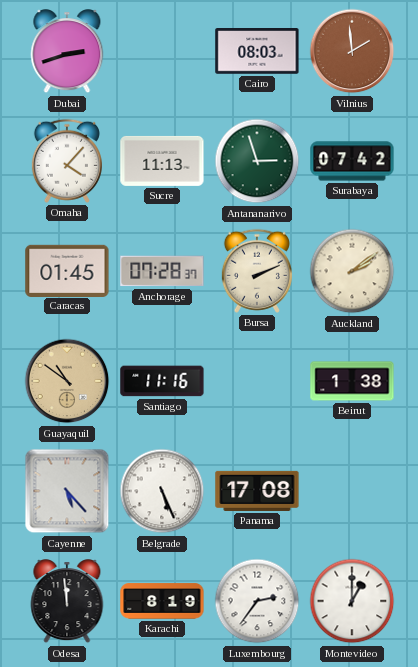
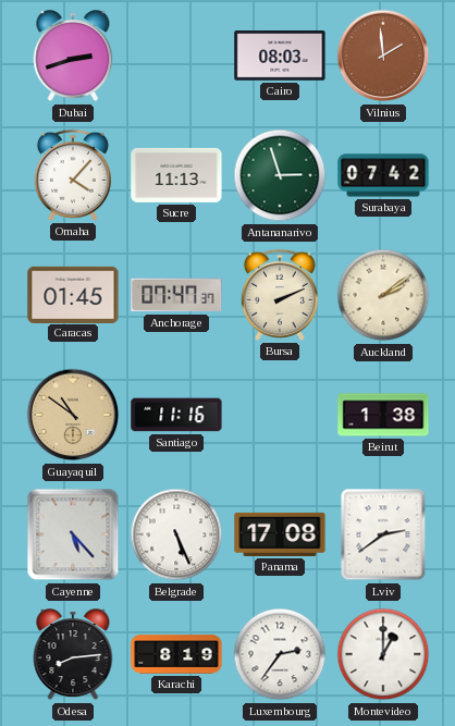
Anchorage: 07:28 -> 07:47 (176, 295)
Lviv: none -> 2:39 (383, 534)
Odesa: 11:59 -> 8:14 (73, 655)
